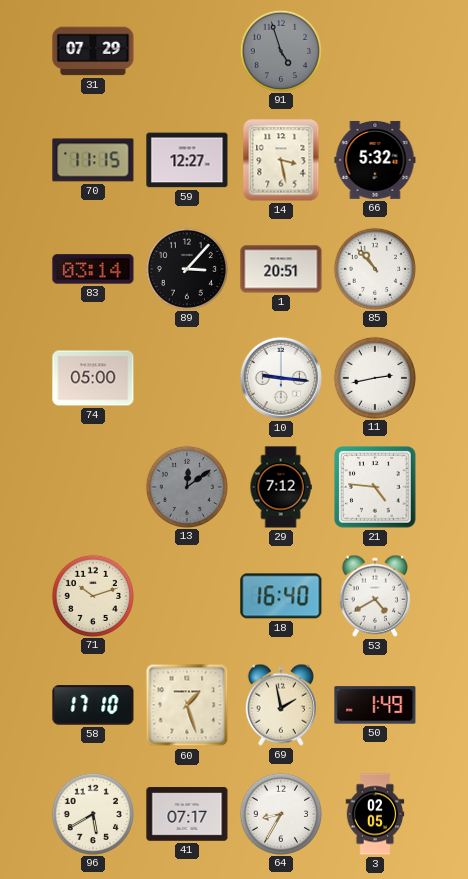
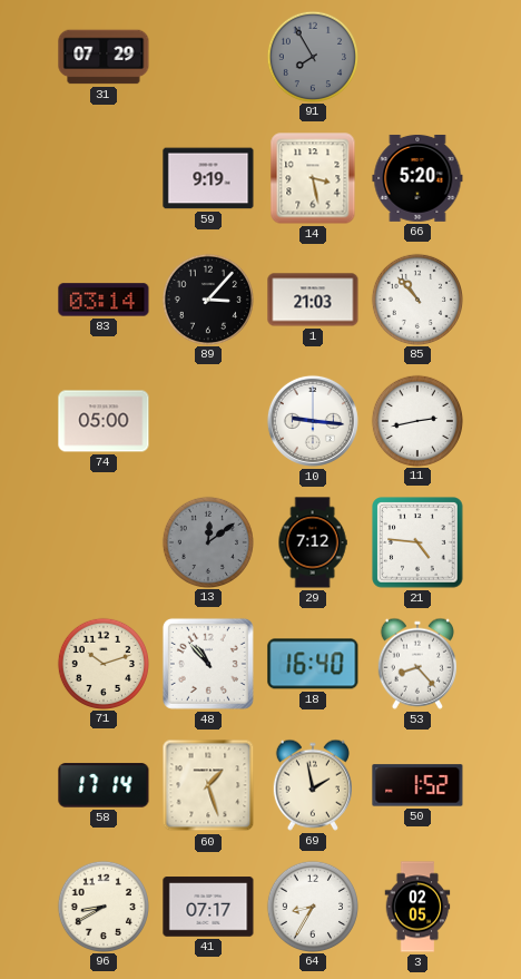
91: 4:57 -> 7:55 (312, 56)
70: 11:15 -> none (93, 160)
59: 12:27 -> 9:19 (208, 178)
66: 5:32 -> 5:20 (417, 178)
1: 20:51 -> 21:03 (313, 300)
48: none -> 10:53 (208, 664)
53: 4:40 -> 8:23 (417, 664)
58: 17:10 -> 17:14 (104, 785)
50: 1:49 -> 1:52 (417, 785)
96: 5:40 -> 8:40 (102, 905)
